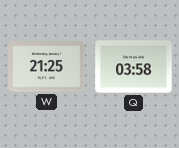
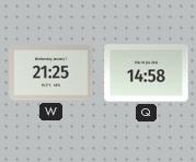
Q: 03:58 -> 14:58 (147, 73)
